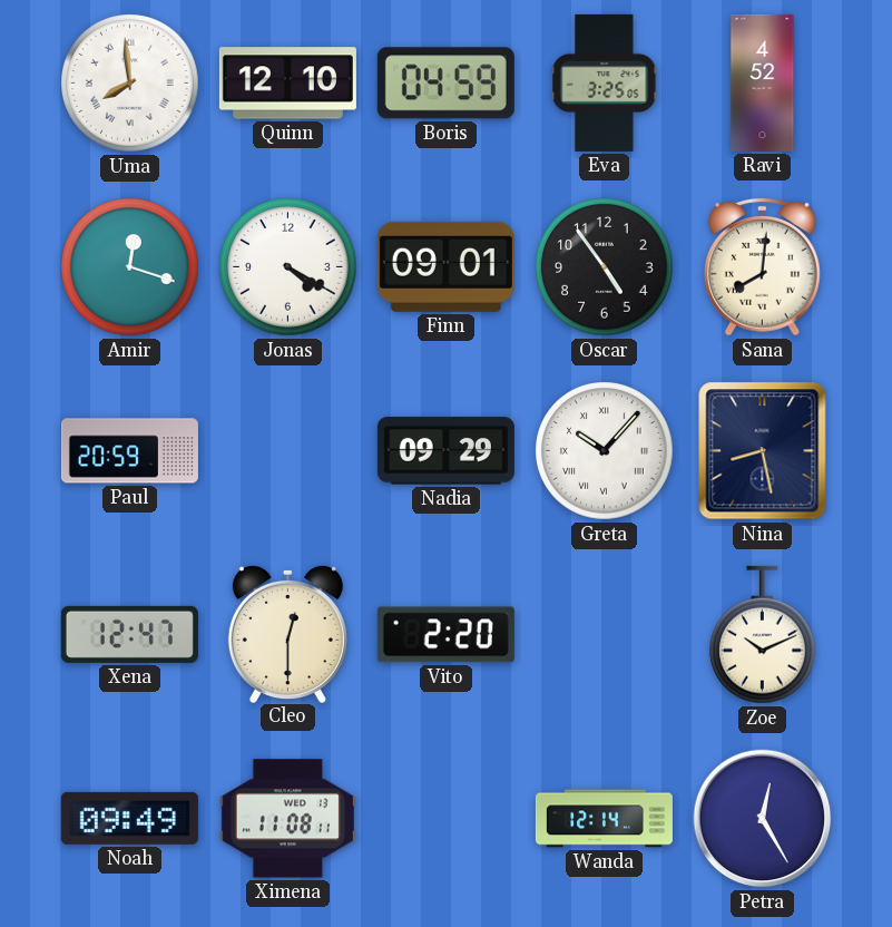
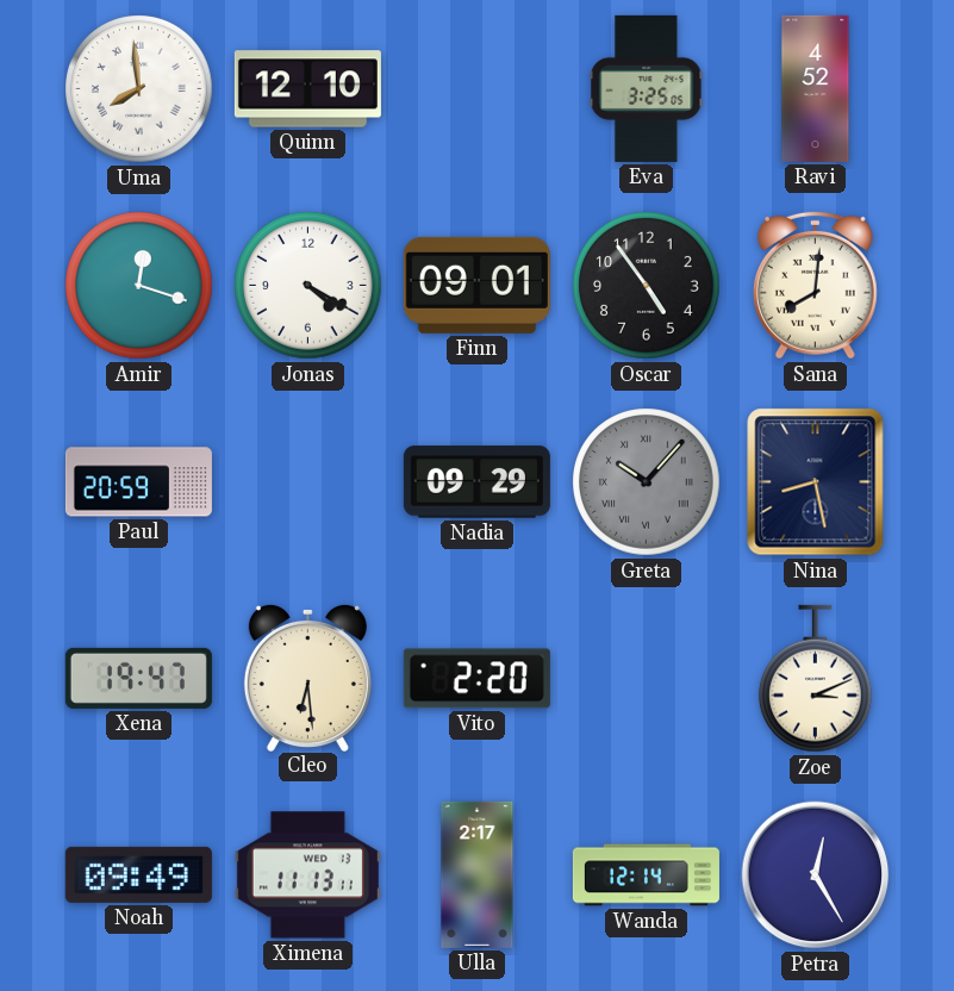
Boris: 04:59 -> none (445, 84)
Greta dial: white -> grey (647, 482)
Xena: 12:47 -> 19:47 (138, 678)
Cleo: 12:30 -> 6:29 (307, 677)
Zoe: 10:11 -> 3:11 (816, 679)
Ximena: 11:08 -> 11:13 (307, 875)
Ulla: none -> 2:17 (478, 874)
